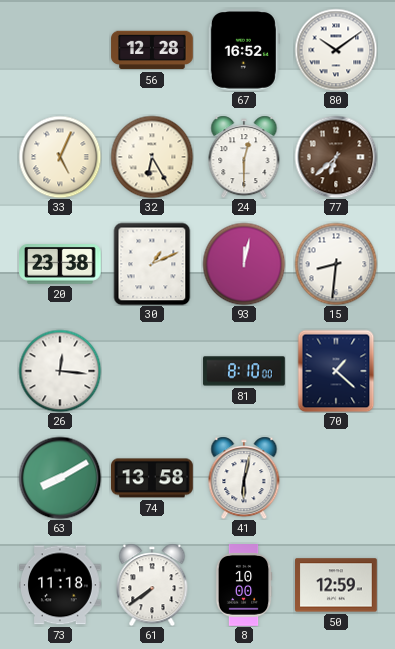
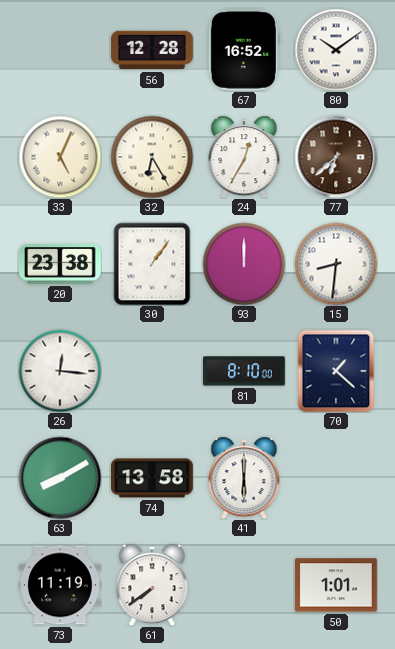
24: 12:30 -> 12:35 (244, 157)
30: 1:11 -> 1:06 (152, 264)
93: 12:02 -> 12:00 (244, 264)
41: 6:02 -> 6:00 (244, 478)
73: 11:18 -> 11:19 (61, 585)
8: 10:00 -> none (244, 585)
50: 12:59 -> 1:01 (337, 585)
